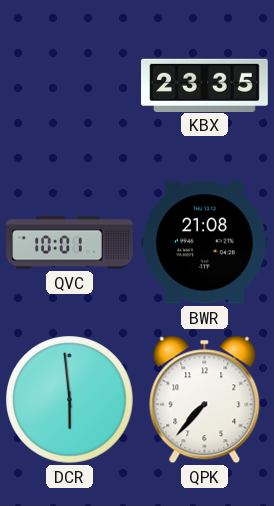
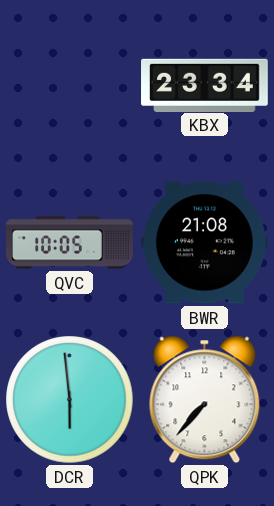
KBX: 23:35 -> 23:34 (205, 85)
QVC: 10:01 -> 10:05 (70, 243)
